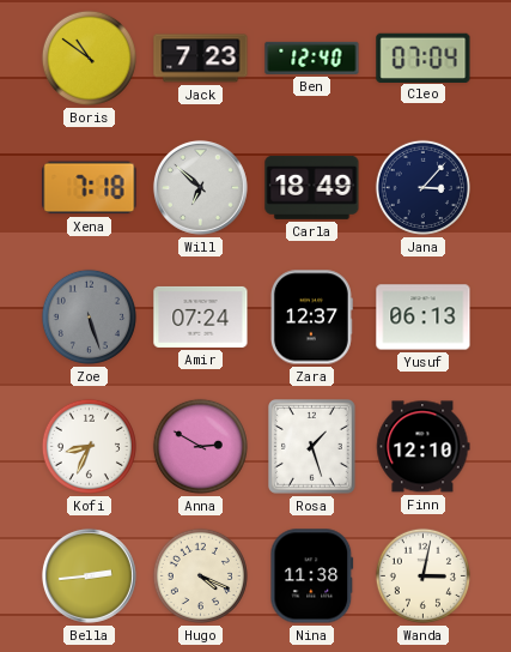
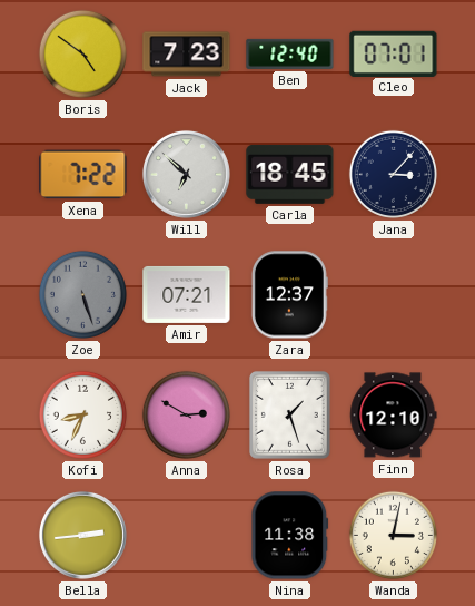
Boris: 10:51 -> 4:51 (82, 53)
Cleo: 07:04 -> 07:01 (394, 53)
Xena: 7:18 -> 7:22 (83, 175)
Carla: 18:49 -> 18:45 (290, 174)
Amir: 07:24 -> 07:21 (187, 294)
Yusuf: 06:13 -> none (424, 318)
Hugo: 4:19 -> none (200, 575)
